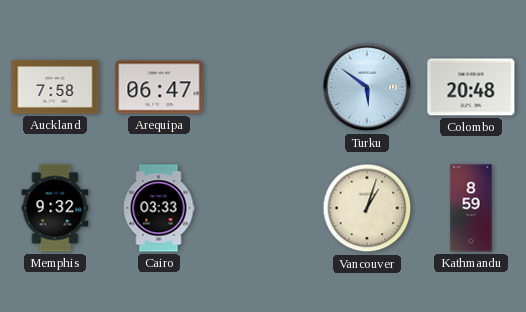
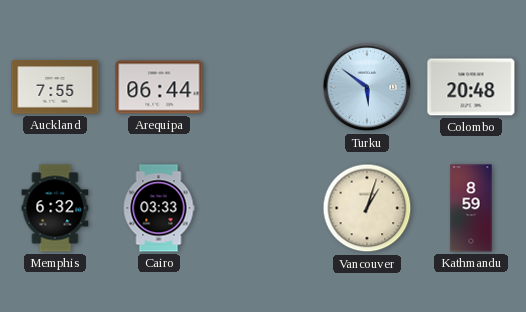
Auckland: 7:58 -> 7:55 (55, 87)
Arequipa: 06:47 -> 06:44 (159, 87)
Memphis: 9:32 -> 6:32 (55, 208)
